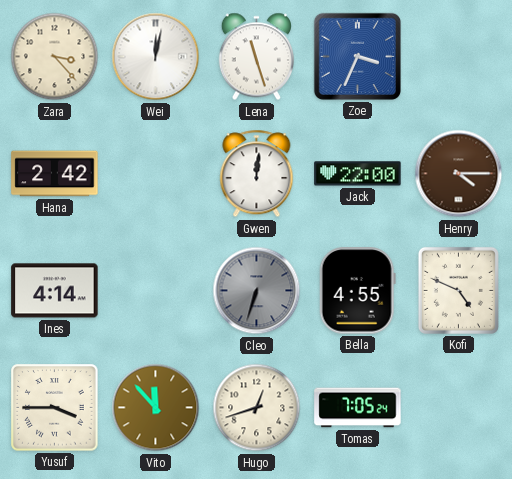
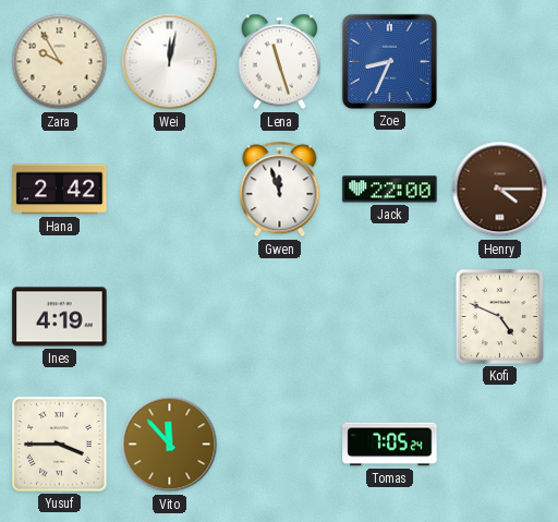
Zara: 3:23 -> 9:55 (60, 62)
Zoe: 3:34 -> 8:34 (389, 61)
Gwen: 12:01 -> 11:57 (280, 190)
Ines: 4:14 -> 4:19 (60, 317)
Cleo: 6:33 -> none (257, 291)
Bella: 4:55 -> none (357, 291)
Hugo: 12:42 -> none (257, 408)
